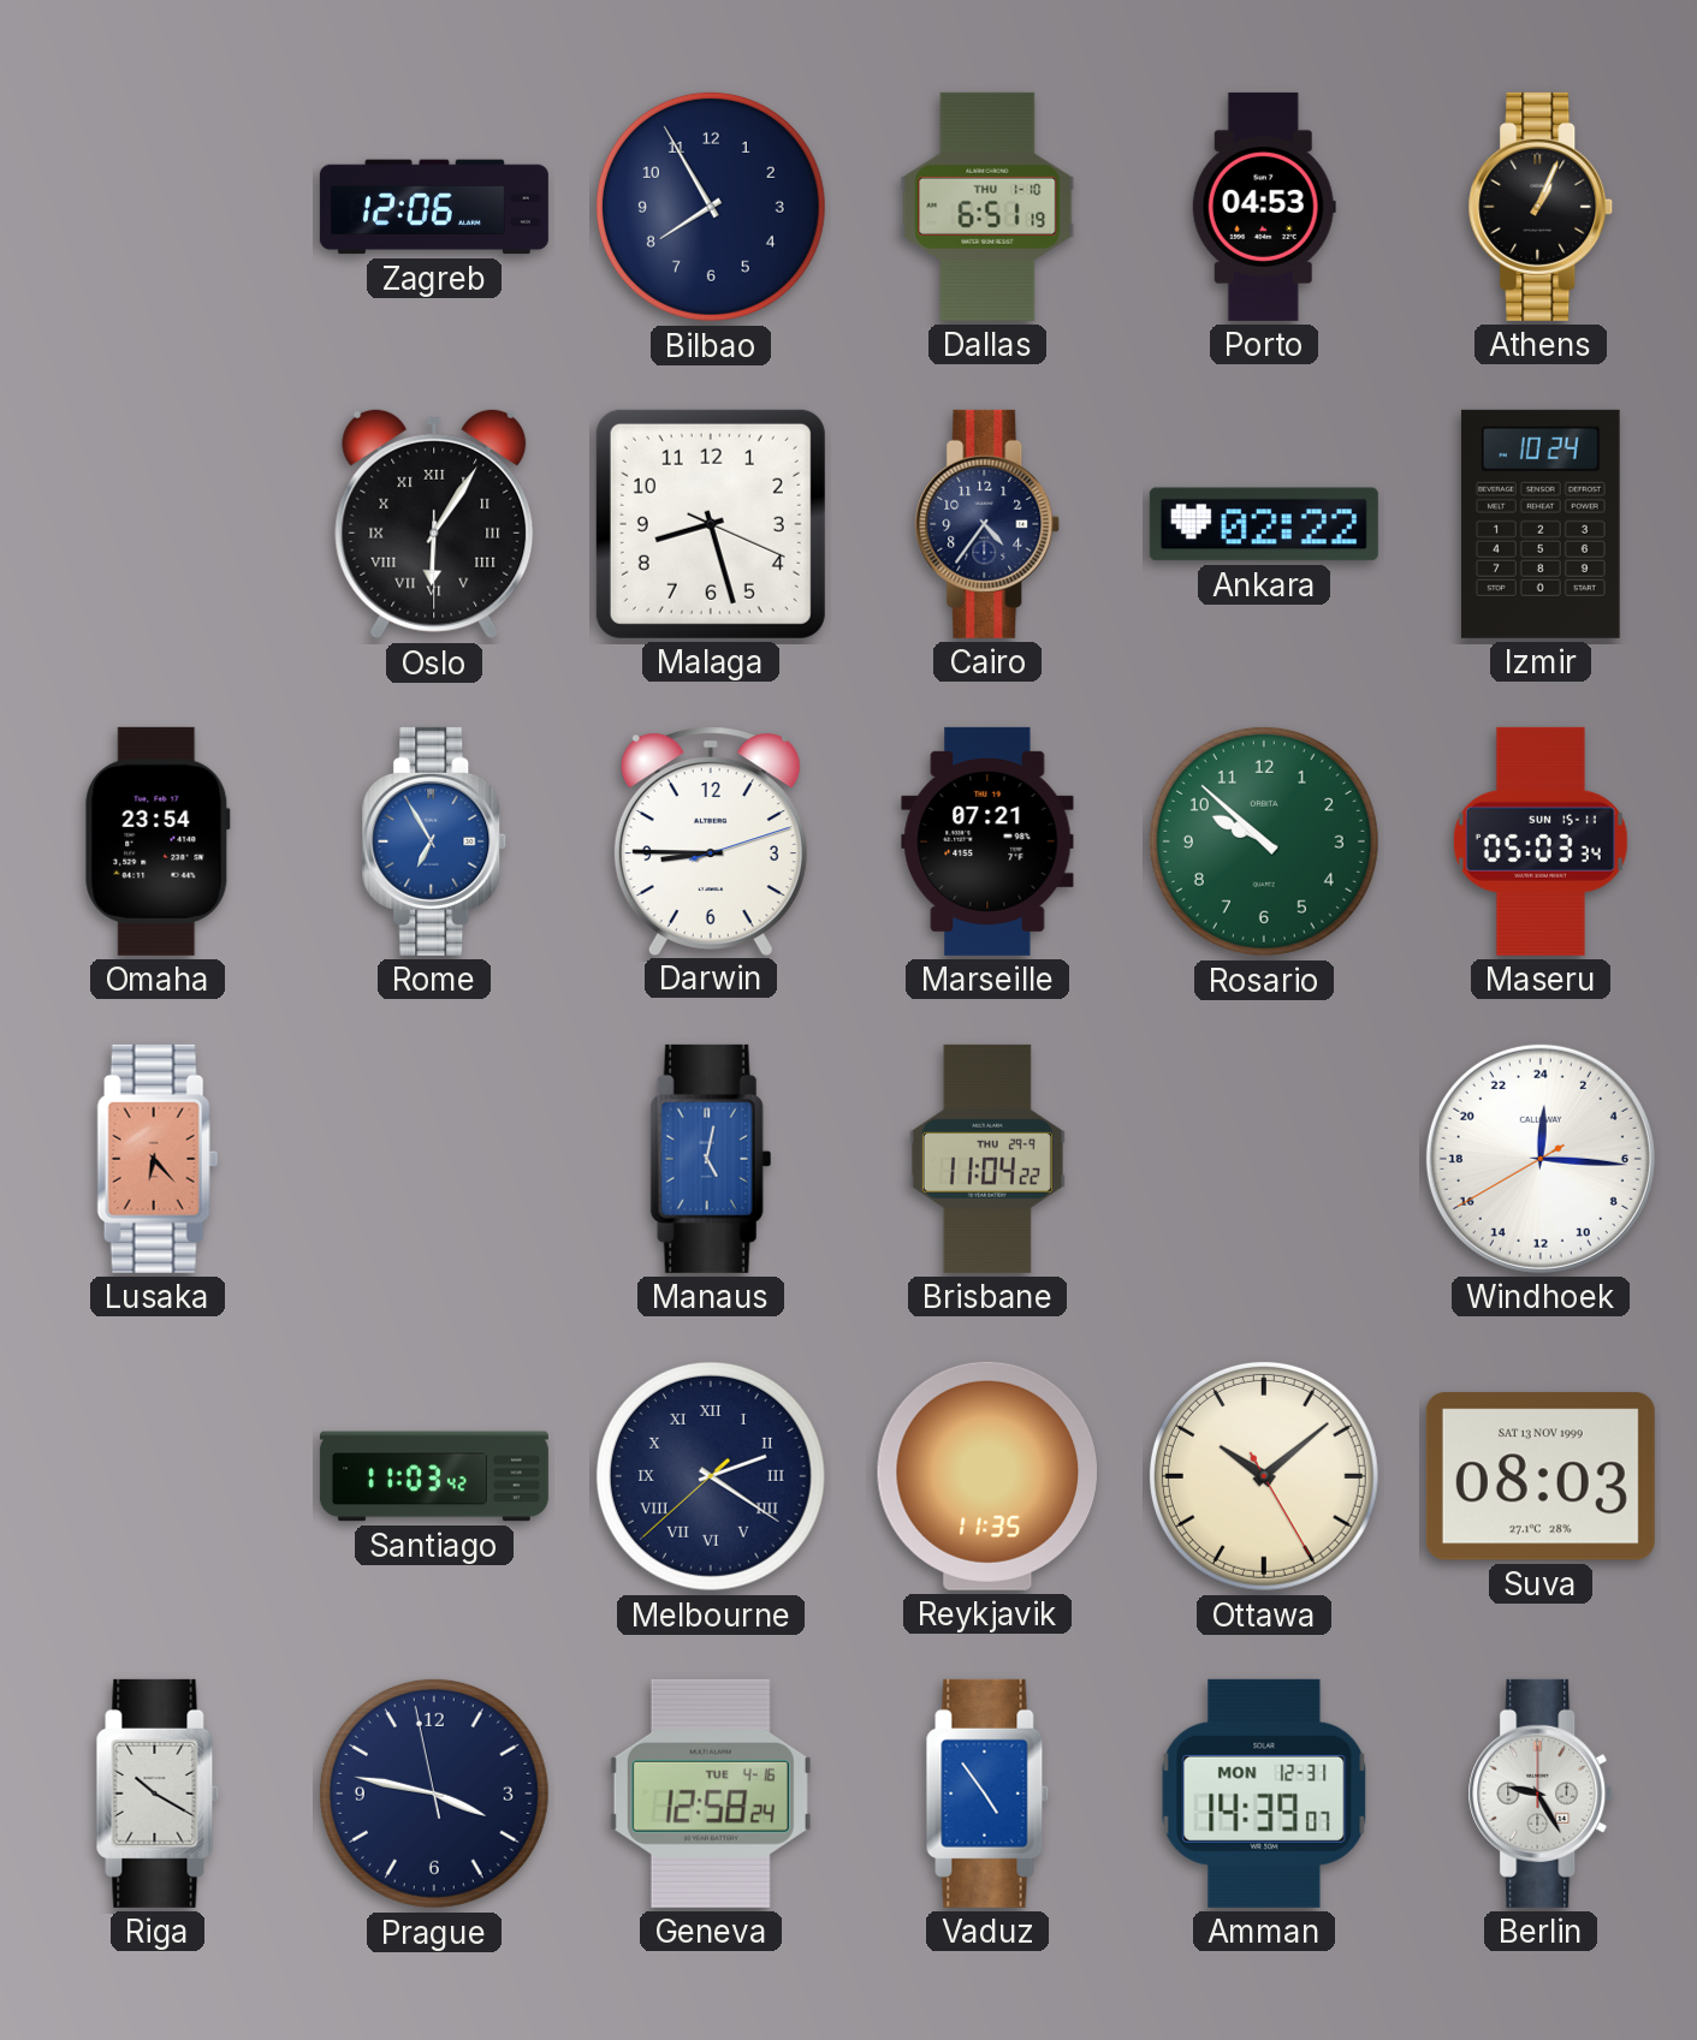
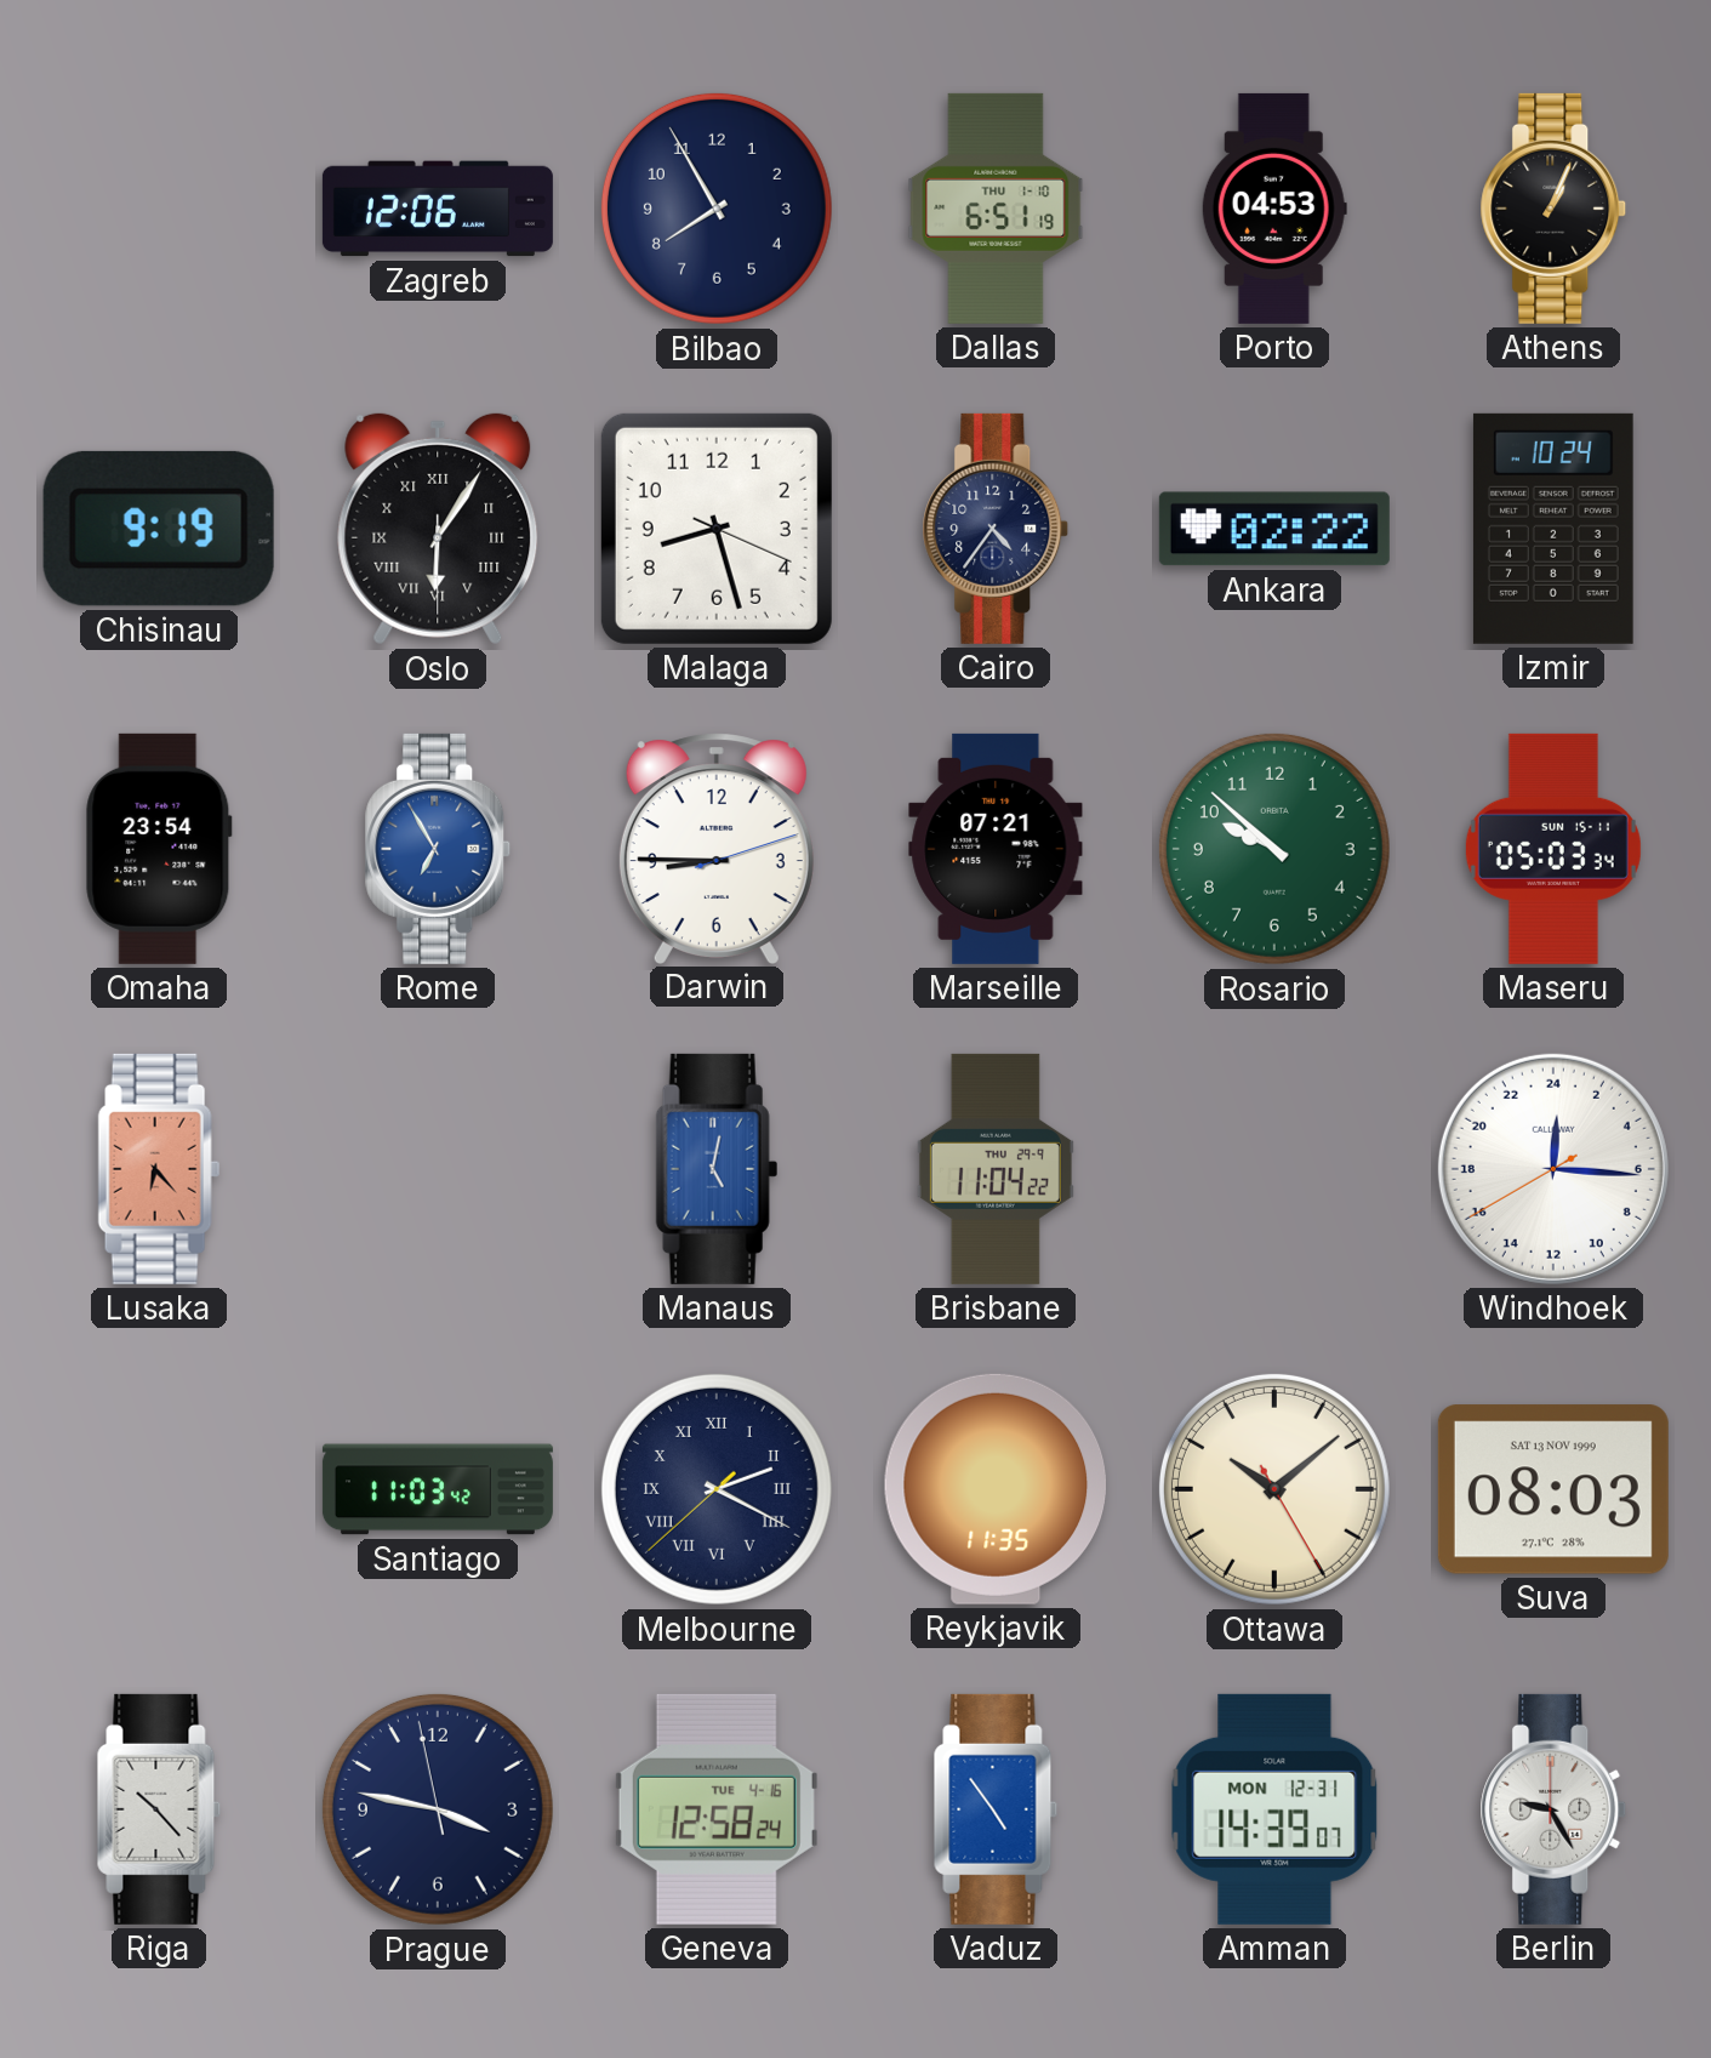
Chisinau: none -> 9:19 (159, 529)
Melbourne: 2:20 -> 2:19 (717, 1489)
Riga: 10:20 -> 10:23 (159, 1809)
